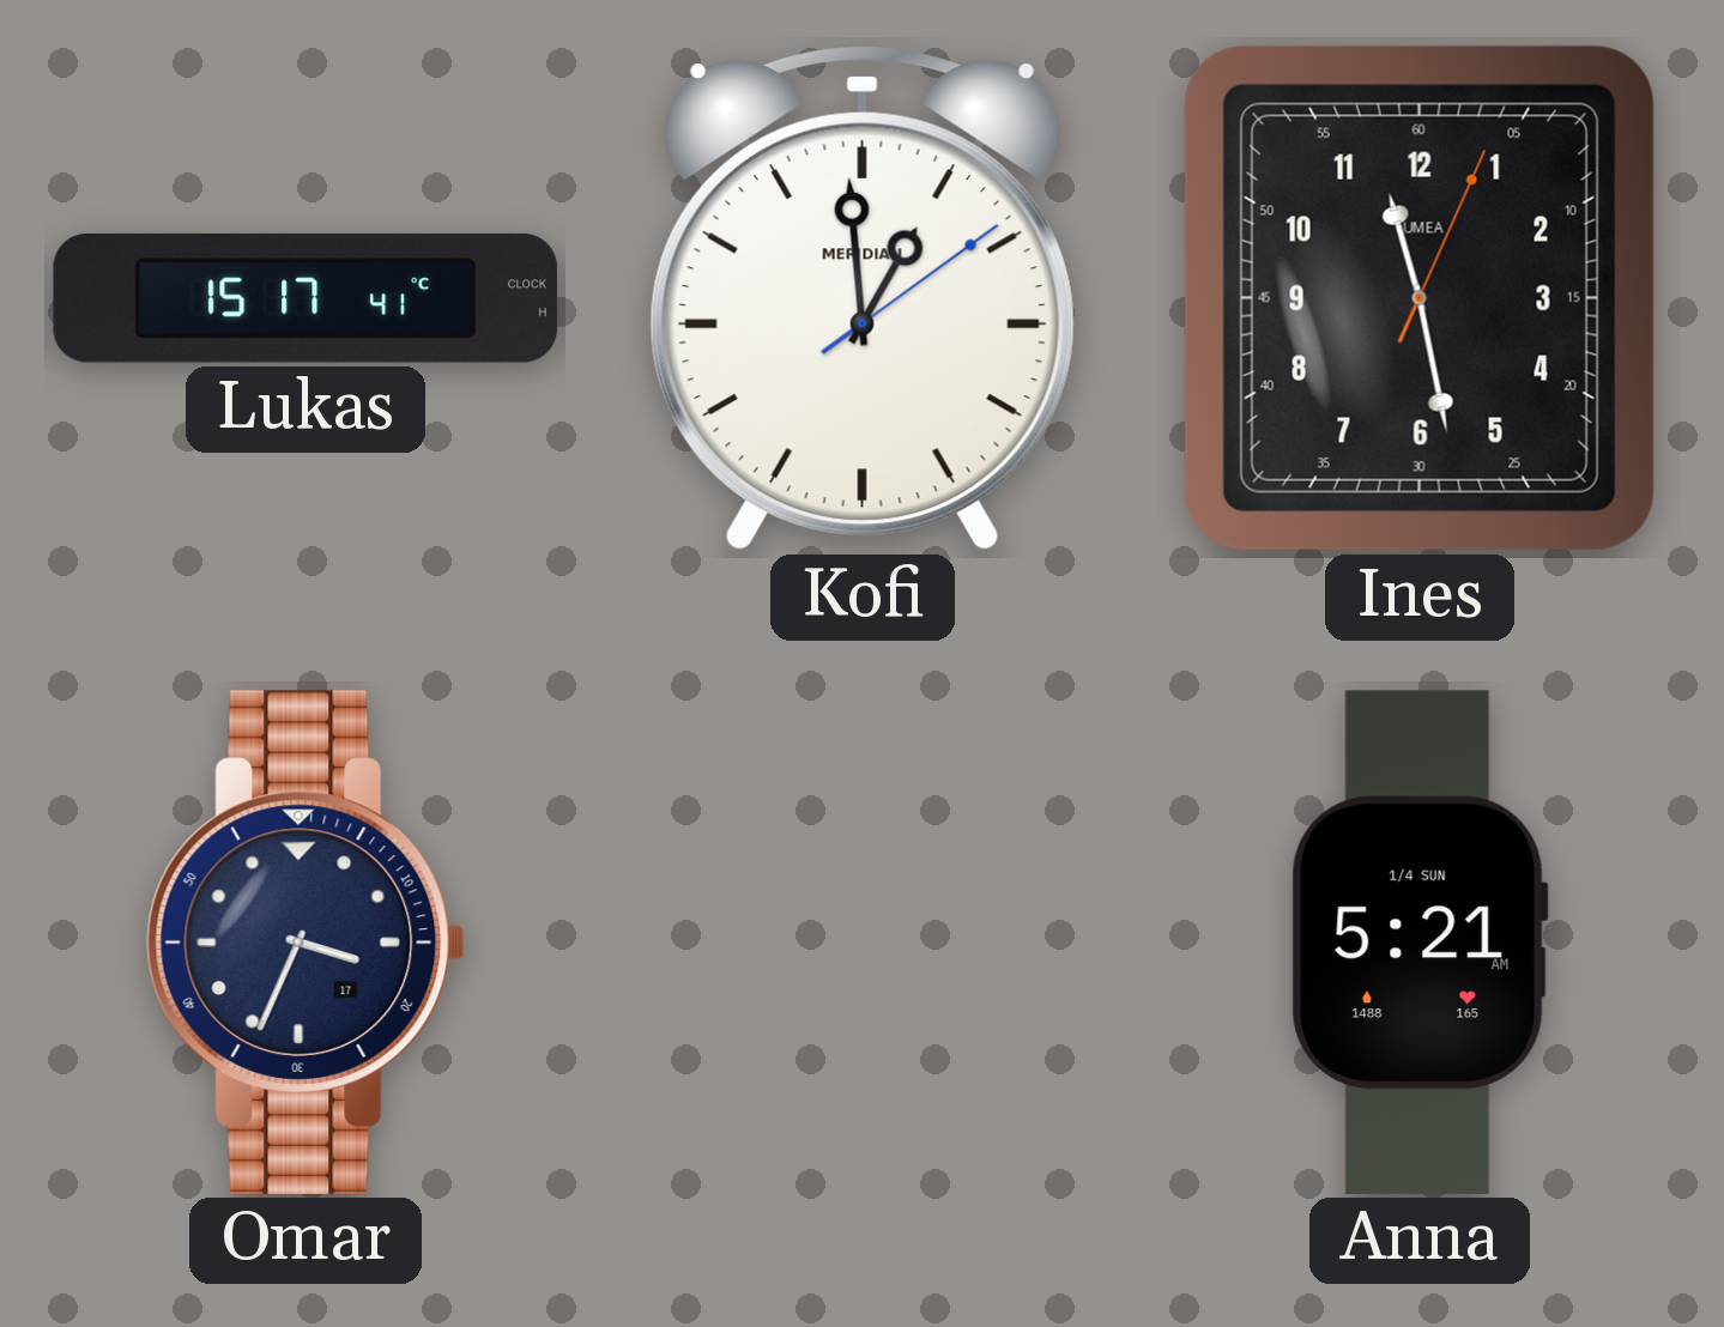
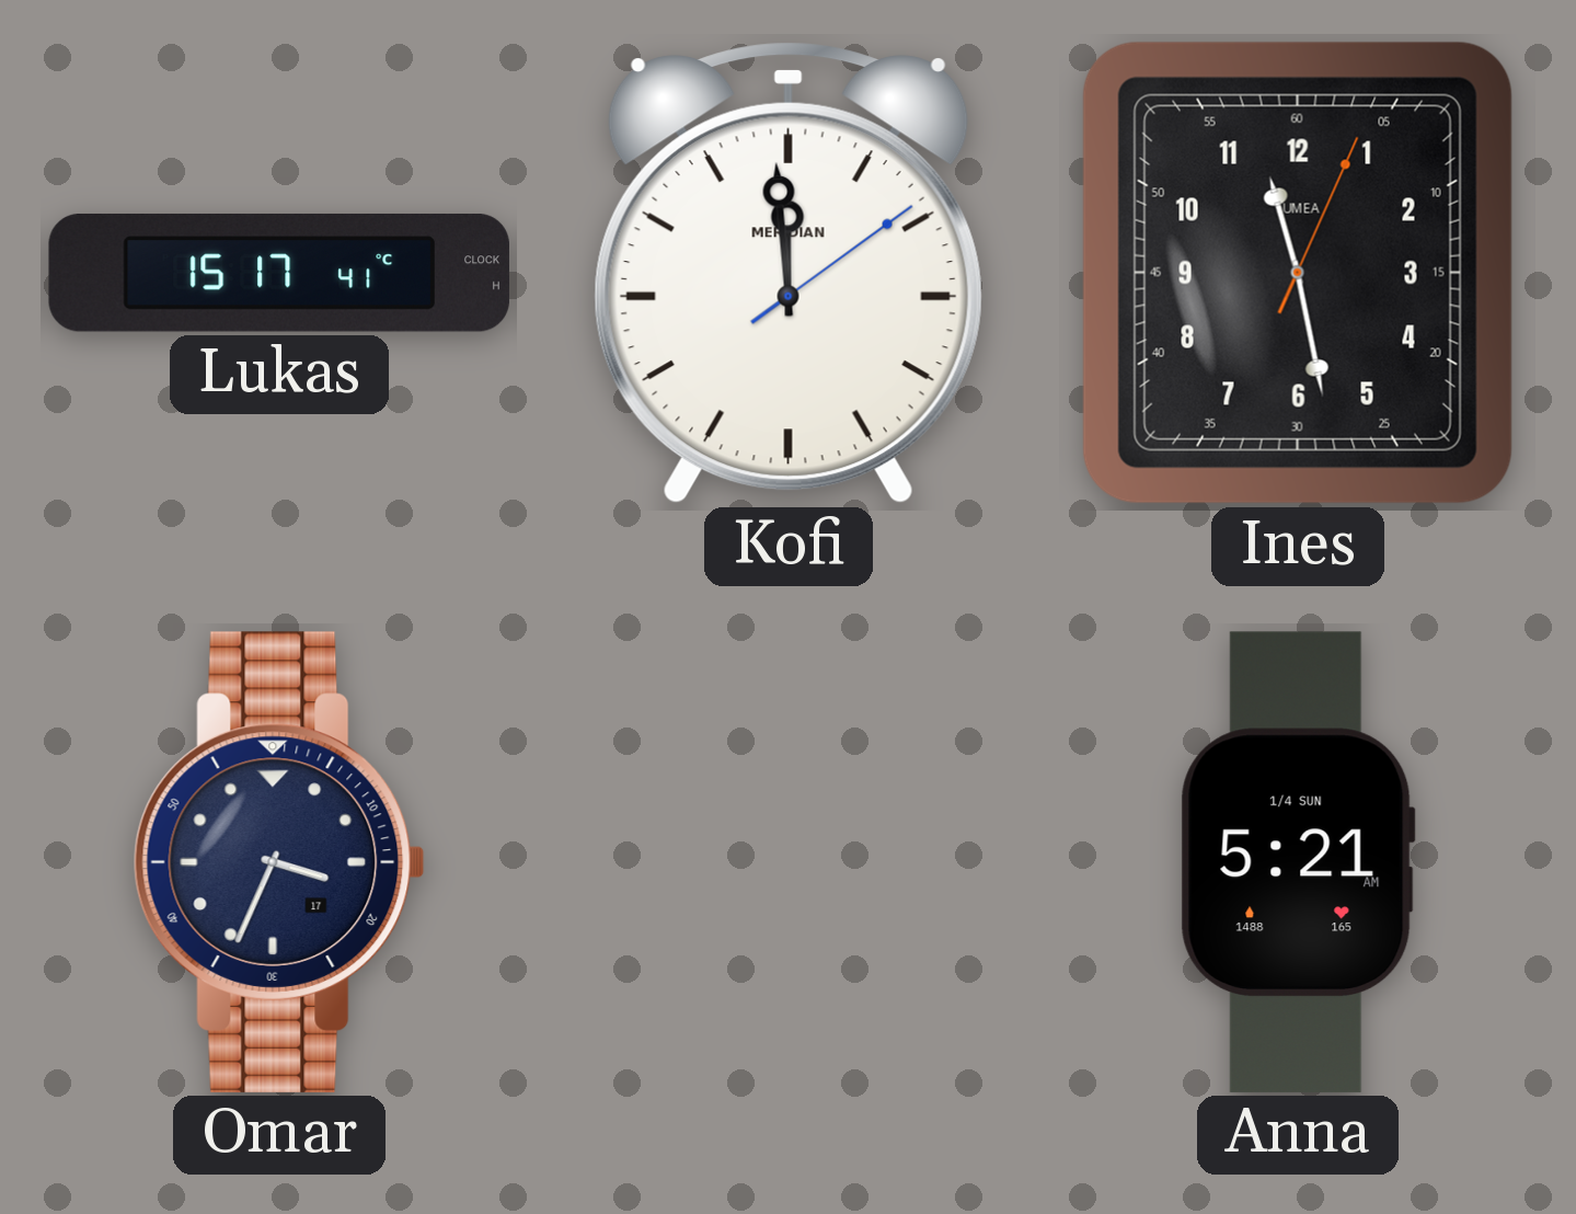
Kofi: 12:59 -> 11:59 (789, 274)
